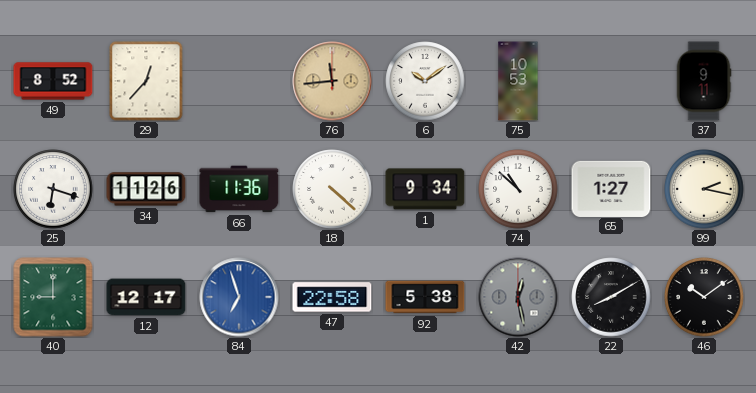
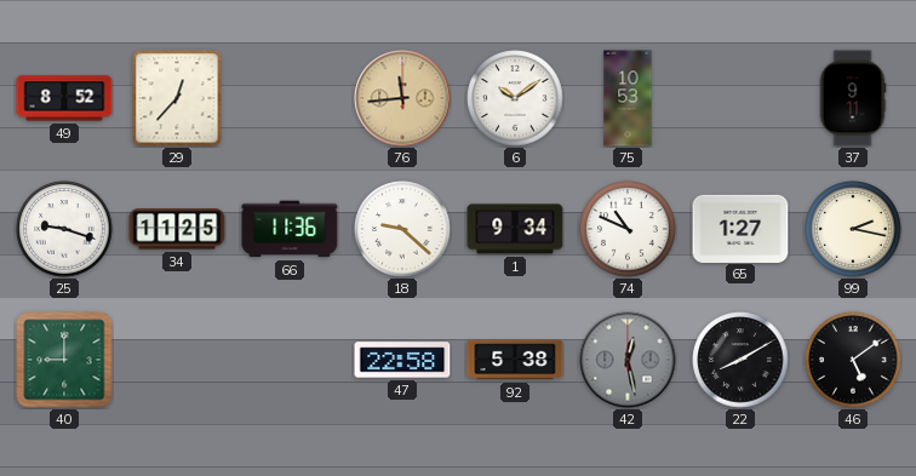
25: 6:18 -> 9:18 (64, 229)
34: 11:26 -> 11:25 (177, 229)
18: 4:22 -> 9:22 (402, 229)
74: 10:52 -> 10:49 (628, 229)
12: 12:17 -> none (146, 297)
84: 6:57 -> none (239, 297)
46: 10:09 -> 5:09 (853, 360)
